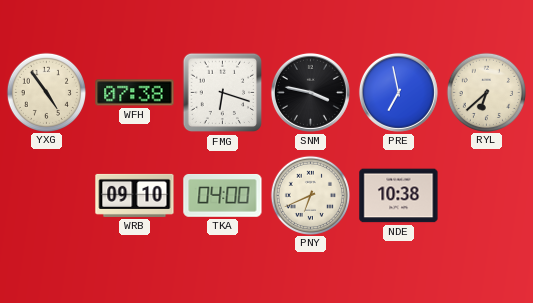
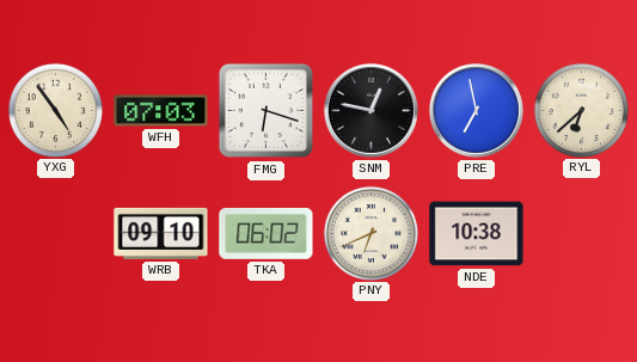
WFH: 07:38 -> 07:03 (161, 111)
SNM: 3:47 -> 12:47 (370, 110)
TKA: 04:00 -> 06:02 (267, 234)
